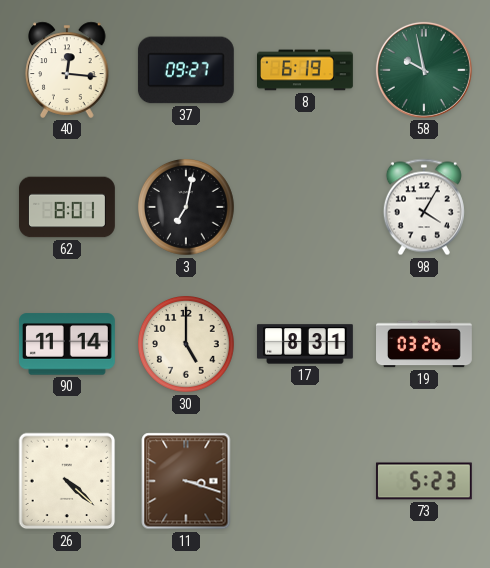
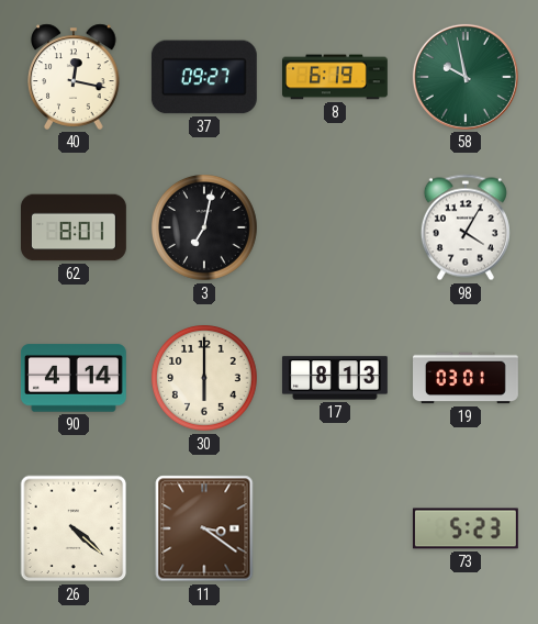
40: 12:16 -> 12:17 (74, 77)
90: 11:14 -> 4:14 (74, 378)
30: 5:00 -> 6:00 (205, 379)
17: 8:31 -> 8:13 (335, 378)
19: 03:26 -> 03:01 (467, 378)
11: 3:18 -> 3:21 (204, 528)
